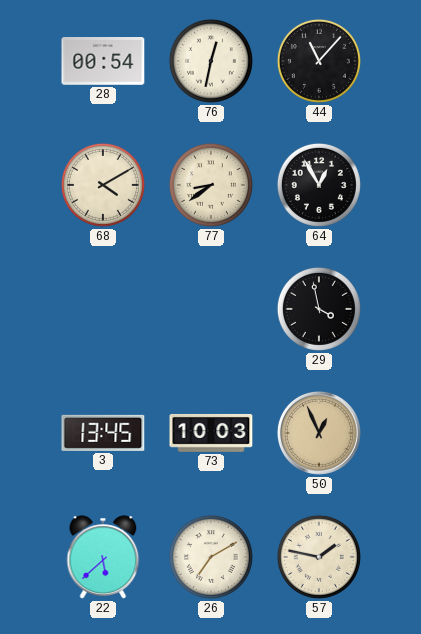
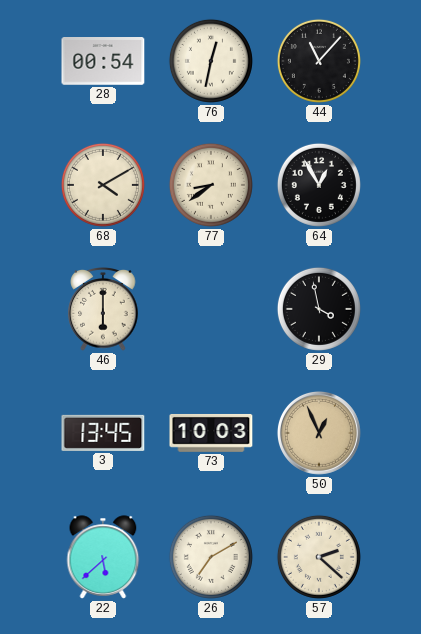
46: none -> 6:00 (103, 310)
57: 1:47 -> 2:22 (319, 557)
